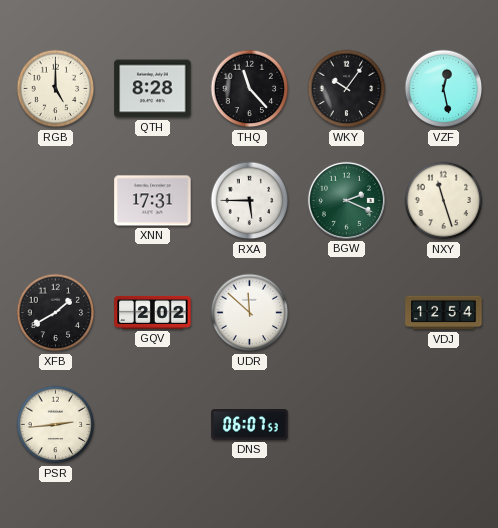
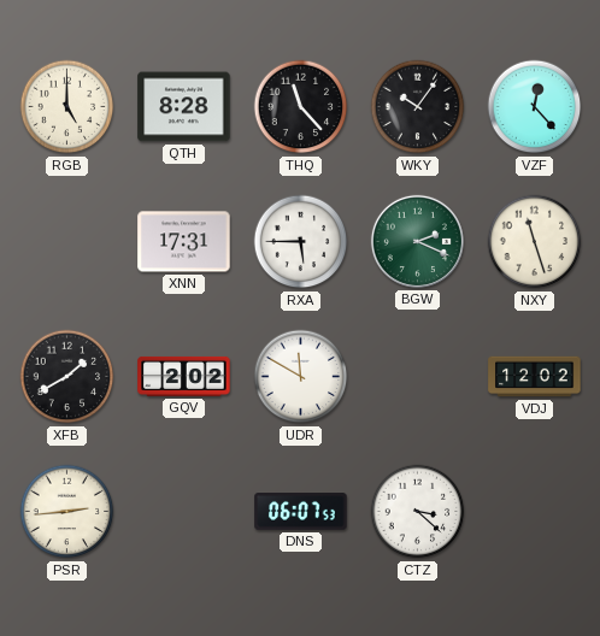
VZF: 12:28 -> 12:23 (535, 107)
UDR: 11:52 -> 11:50 (301, 377)
VDJ: 12:54 -> 12:02 (535, 377)
CTZ: none -> 3:22 (418, 512)
